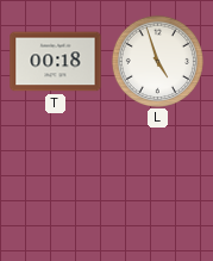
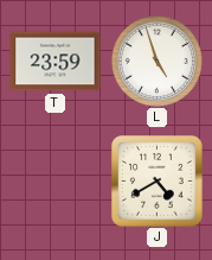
T: 00:18 -> 23:59 (56, 62)
J: none -> 4:40 (158, 182)
